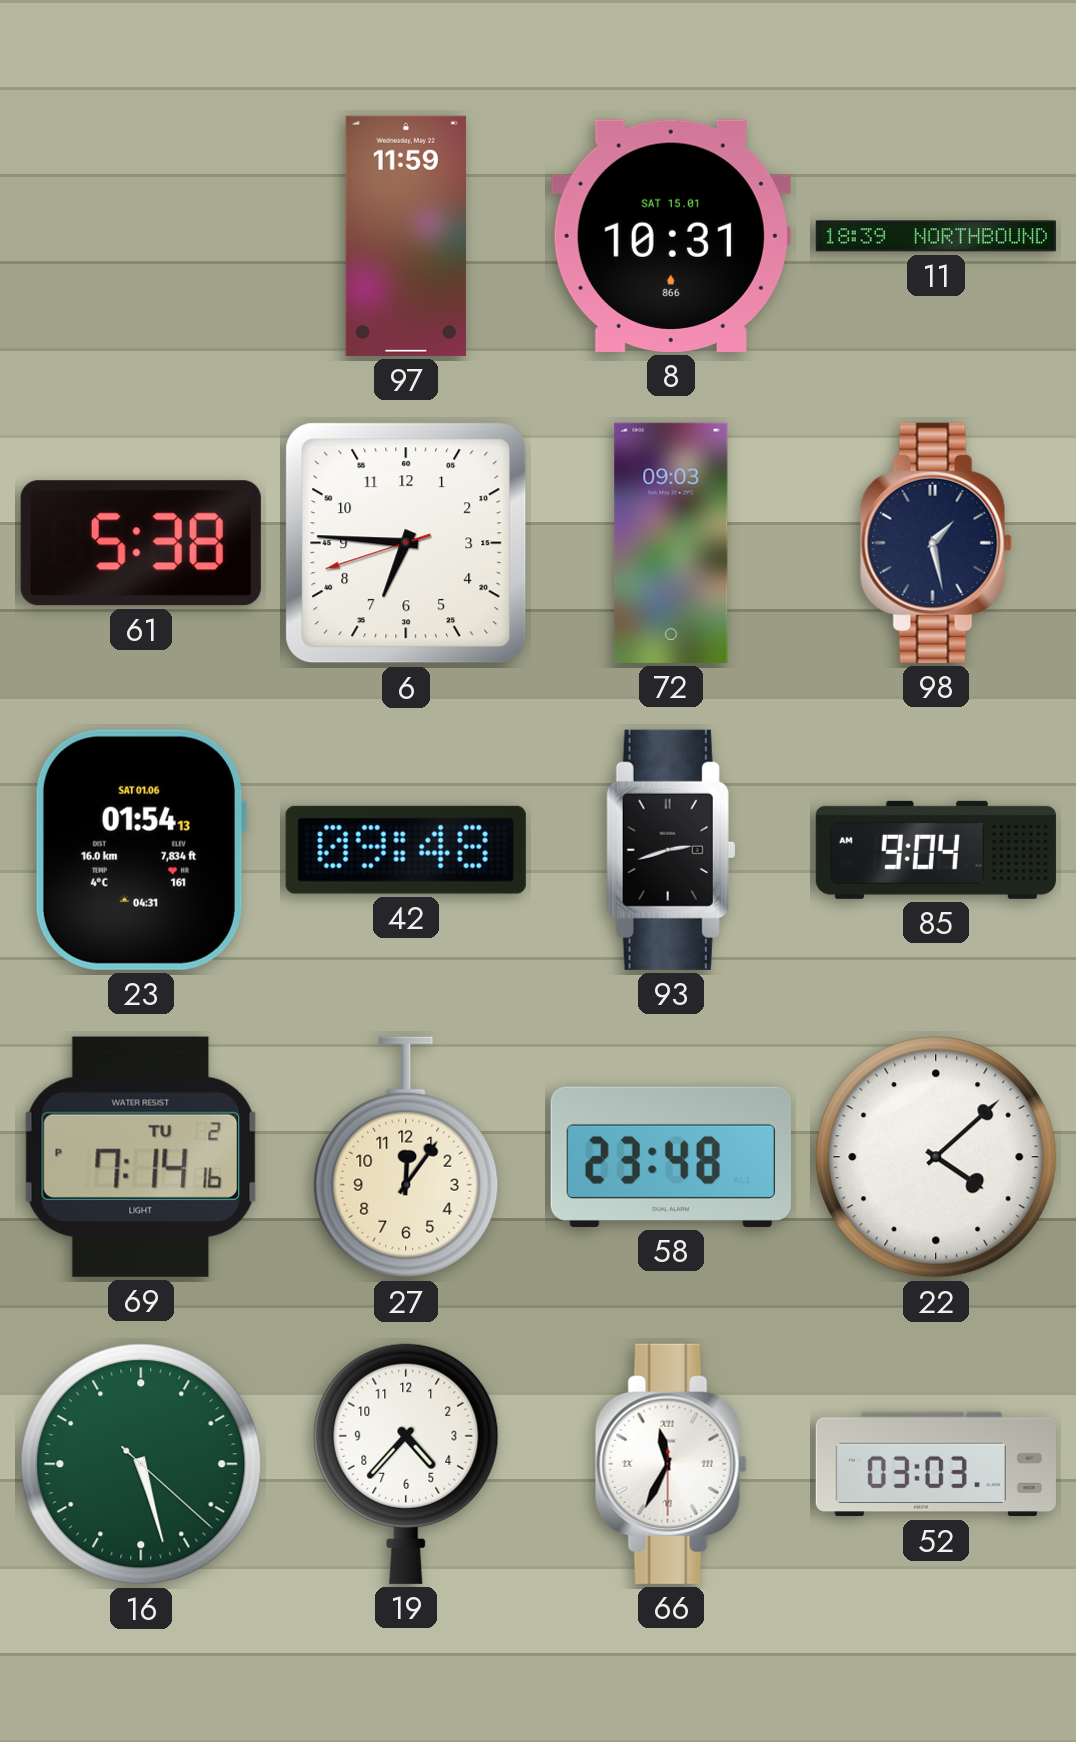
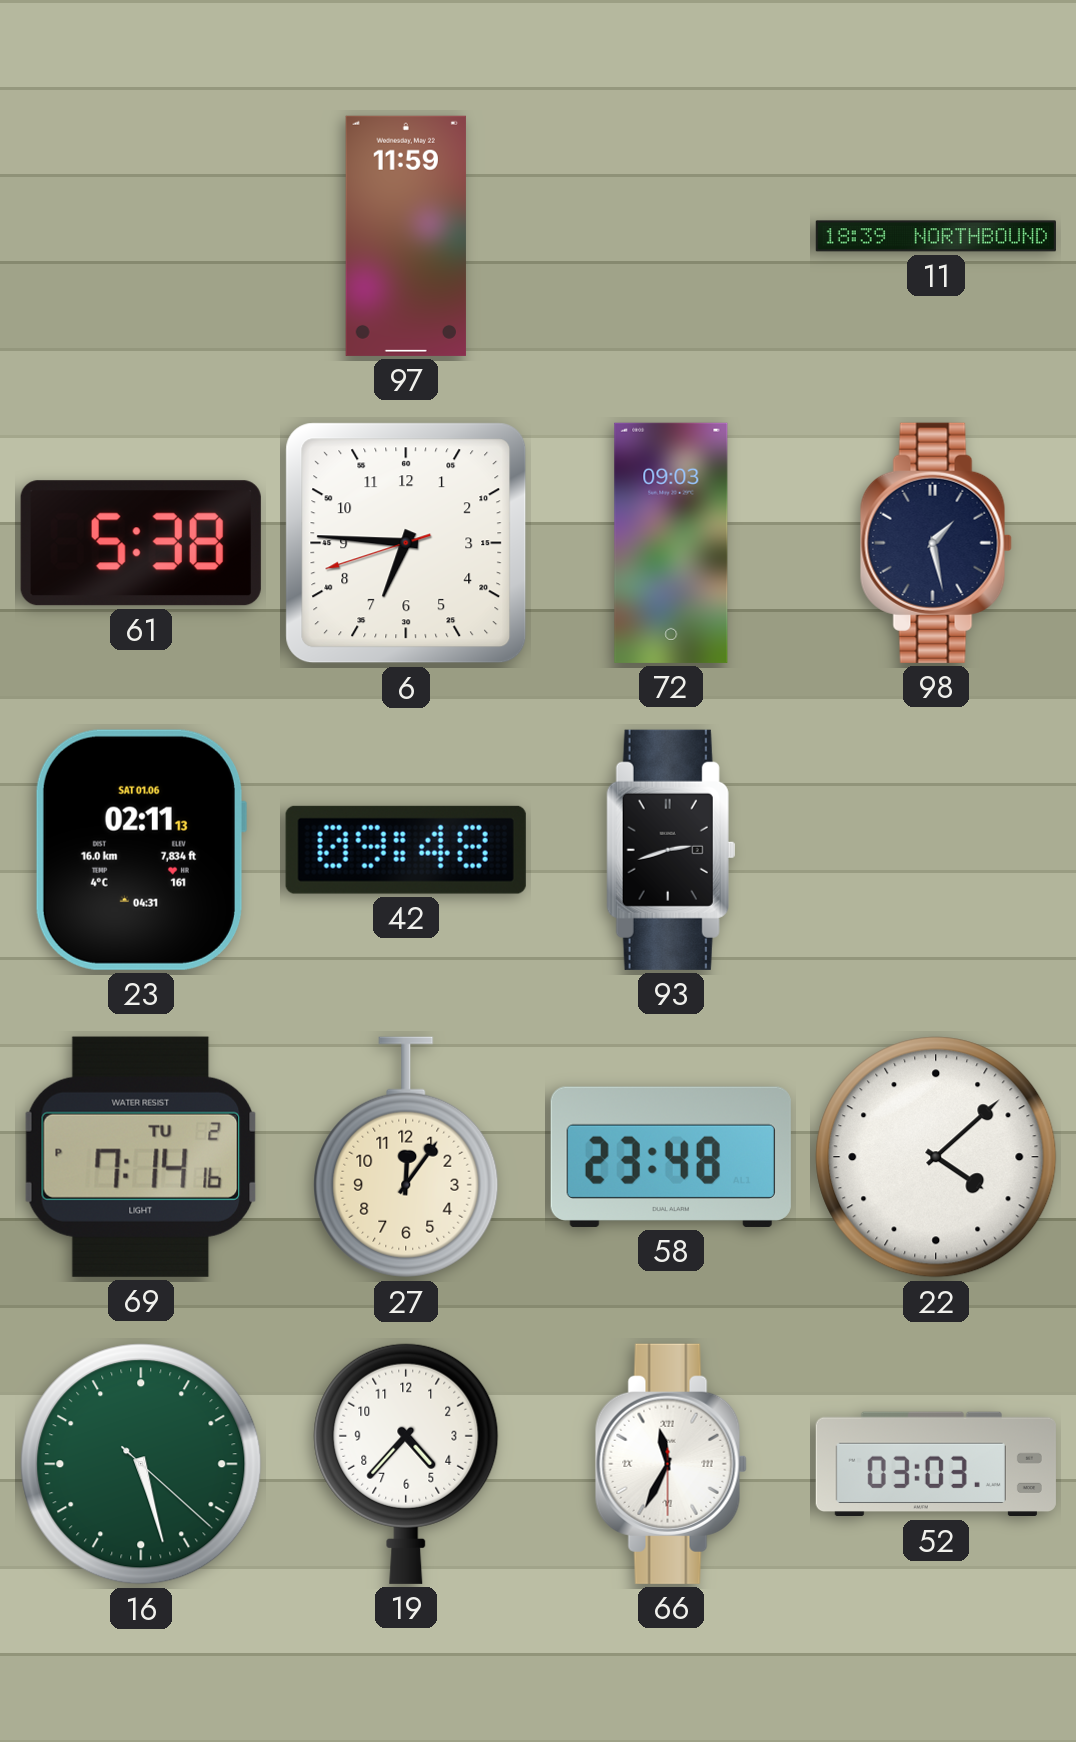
8: 10:31 -> none (671, 236)
23: 01:54 -> 02:11 (140, 850)
85: 9:04 -> none (936, 850)
